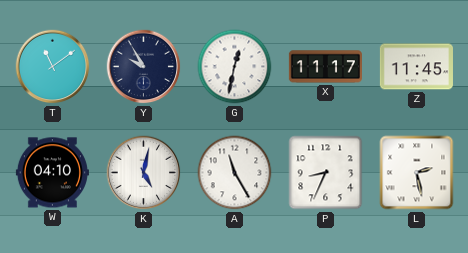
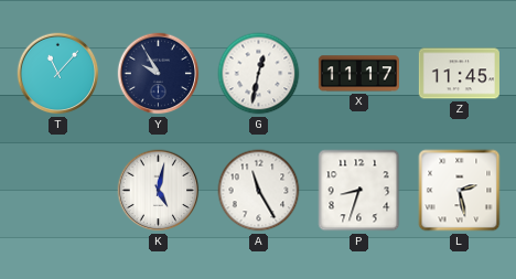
T: 11:09 -> 11:07 (58, 74)
W: 04:10 -> none (52, 173)
P: 8:34 -> 8:33 (359, 191)
